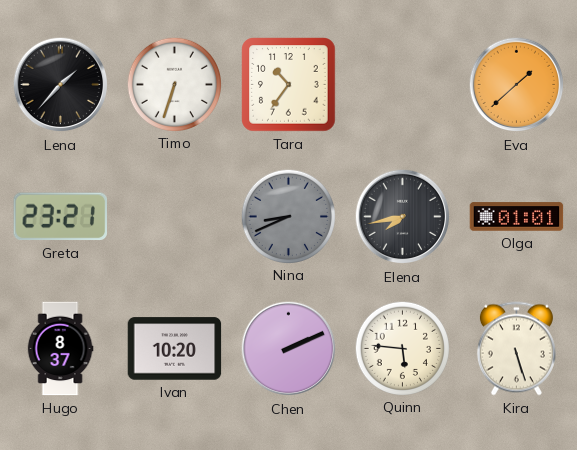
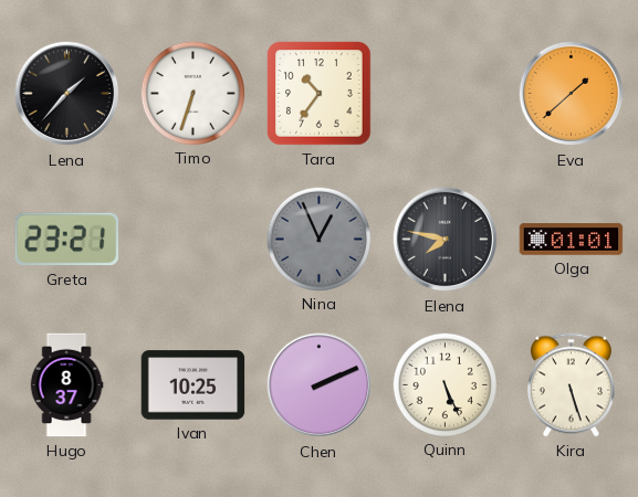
Nina: 8:41 -> 12:56 (318, 239)
Elena: 7:43 -> 7:47 (446, 240)
Ivan: 10:20 -> 10:25 (194, 385)
Quinn: 5:46 -> 5:26 (444, 384)
